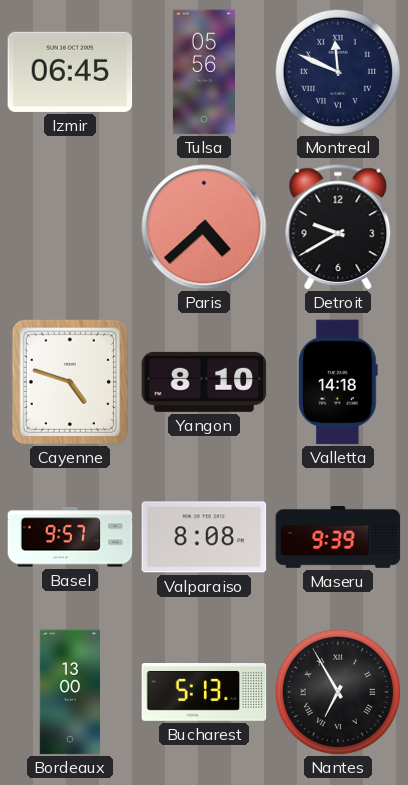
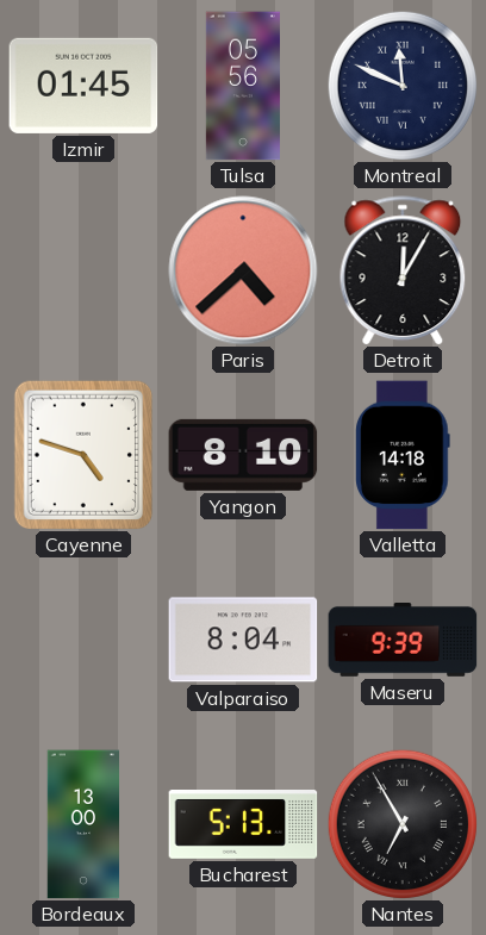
Izmir: 06:45 -> 01:45 (83, 86)
Detroit: 9:40 -> 12:05 (403, 270)
Basel: 9:57 -> none (70, 537)
Valparaiso: 8:08 -> 8:04 (243, 640)
